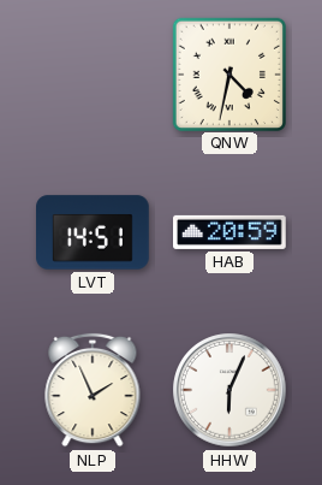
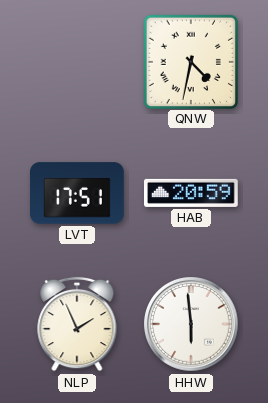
LVT: 14:51 -> 17:51 (77, 193)
HHW: 6:04 -> 5:59 (191, 324)
